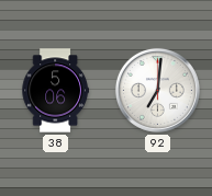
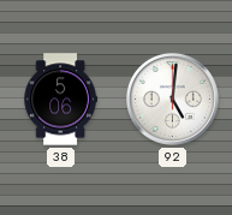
92: 7:01 -> 5:01 (172, 98)
